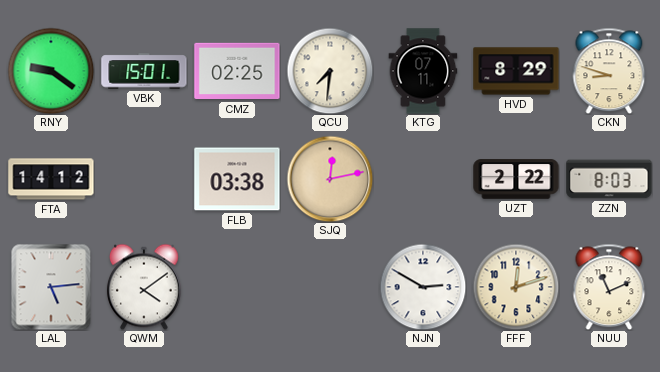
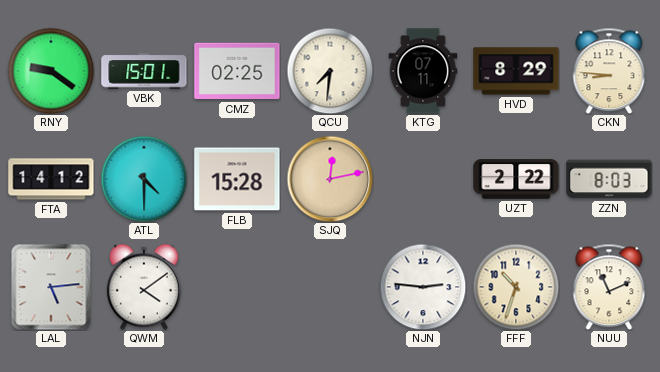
CKN: 8:48 -> 8:46 (609, 71)
ATL: none -> 4:30 (144, 179)
FLB: 03:38 -> 15:28 (237, 179)
NJN: 2:50 -> 2:46 (423, 287)
FFF: 12:12 -> 10:33 (516, 287)
